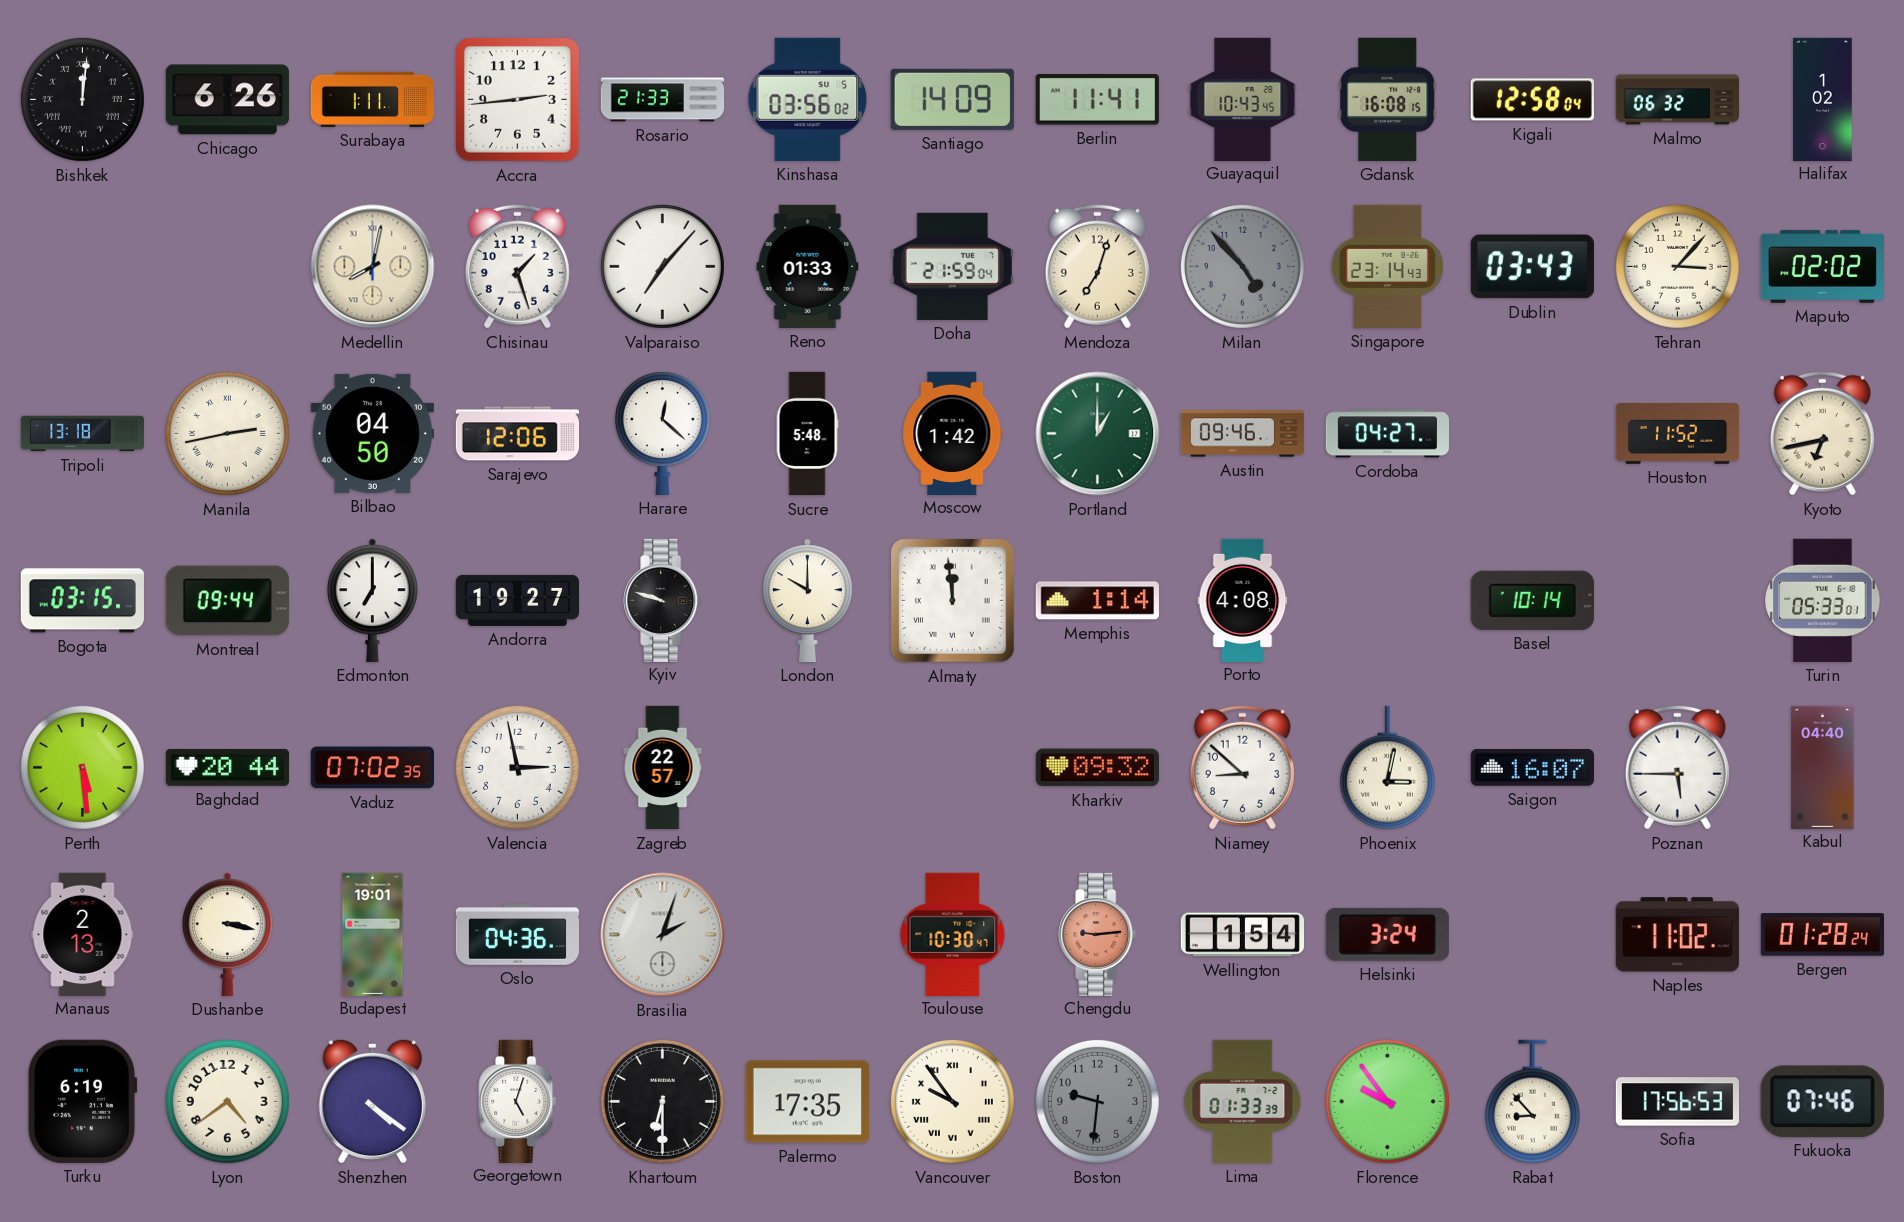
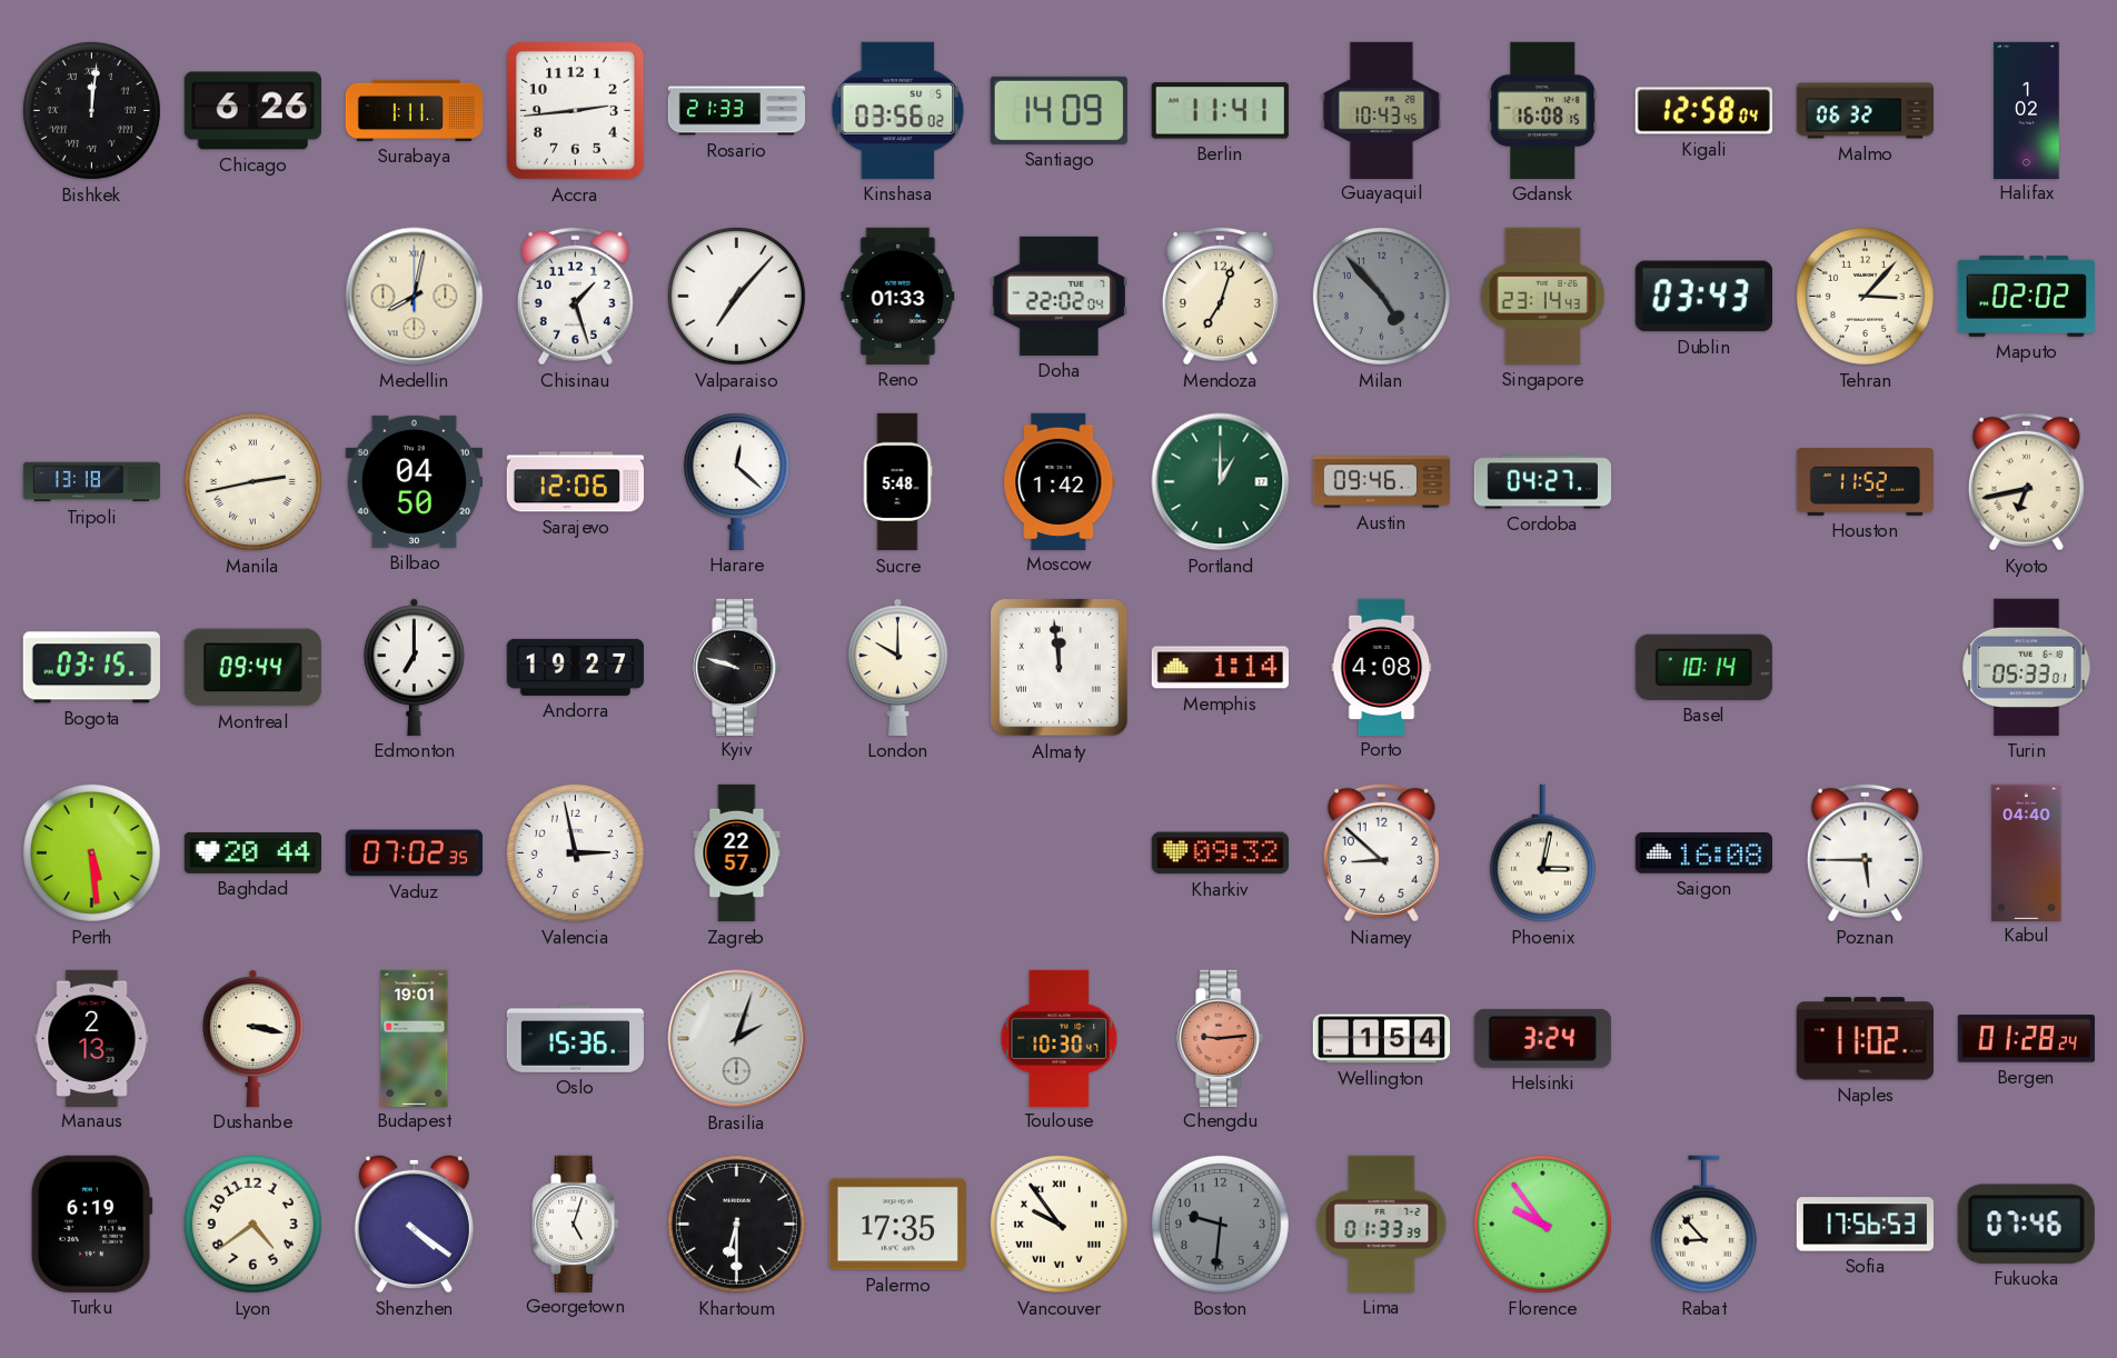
Doha: 21:59 -> 22:02 (1058, 296)
Saigon: 16:07 -> 16:08 (1703, 853)
Oslo: 04:36 -> 15:36 (575, 1039)
